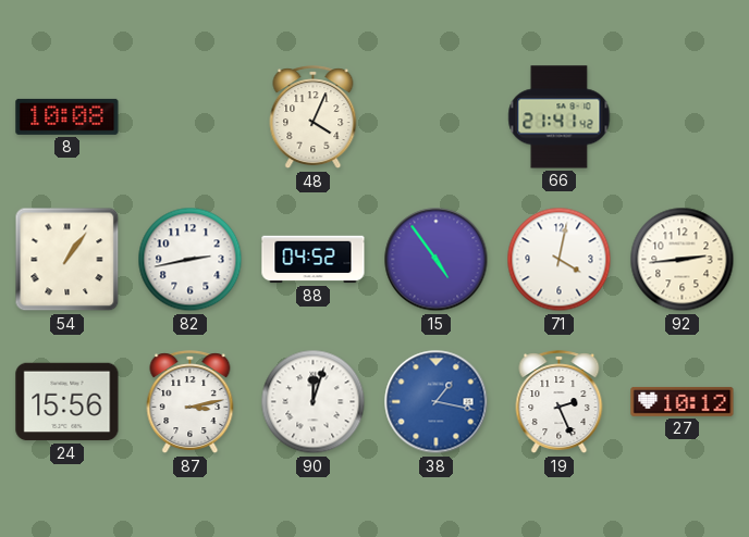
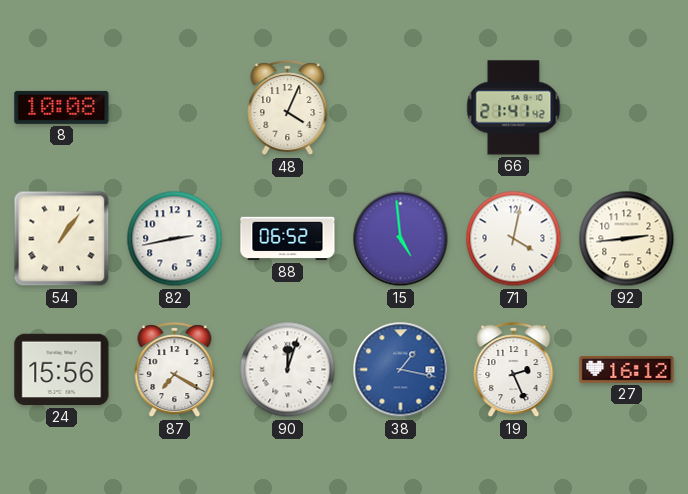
88: 04:52 -> 06:52 (288, 239)
15: 4:54 -> 4:59 (401, 239)
87: 3:13 -> 7:20 (175, 370)
27: 10:12 -> 16:12 (627, 369)
